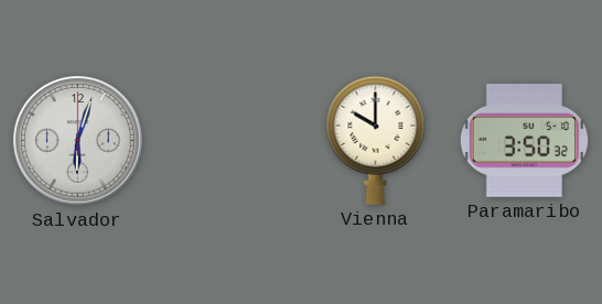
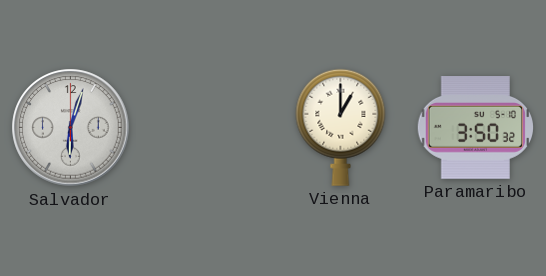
Vienna: 10:00 -> 1:00 (341, 127)
